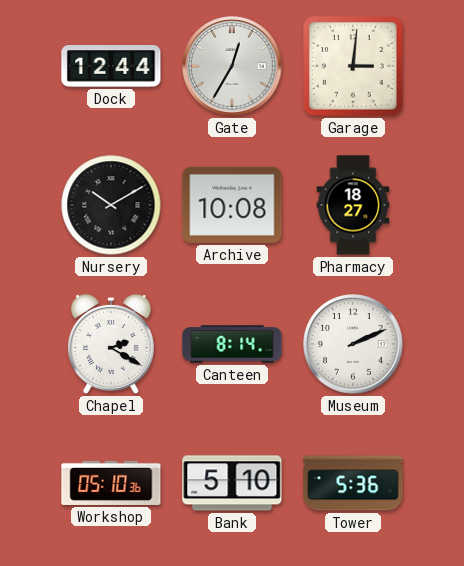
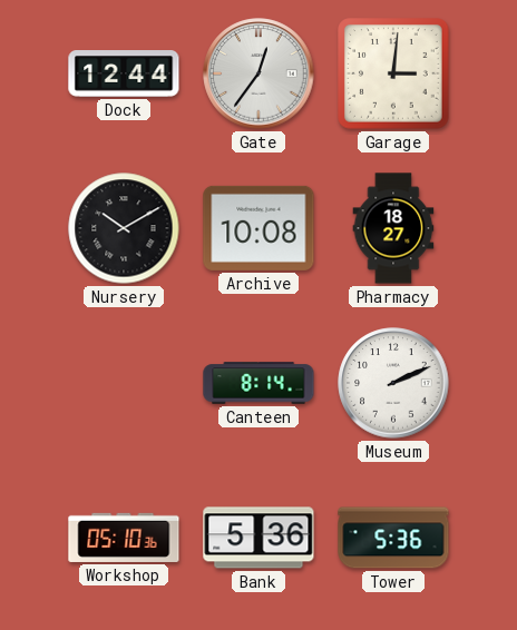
Gate: 12:35 -> 12:36 (258, 73)
Chapel: 2:20 -> none (111, 344)
Bank: 5:10 -> 5:36 (258, 538)
